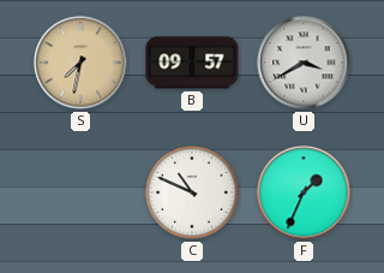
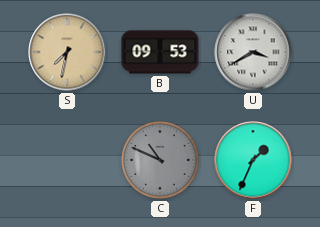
B: 09:57 -> 09:53 (160, 52)
C dial: white -> grey (160, 160)
